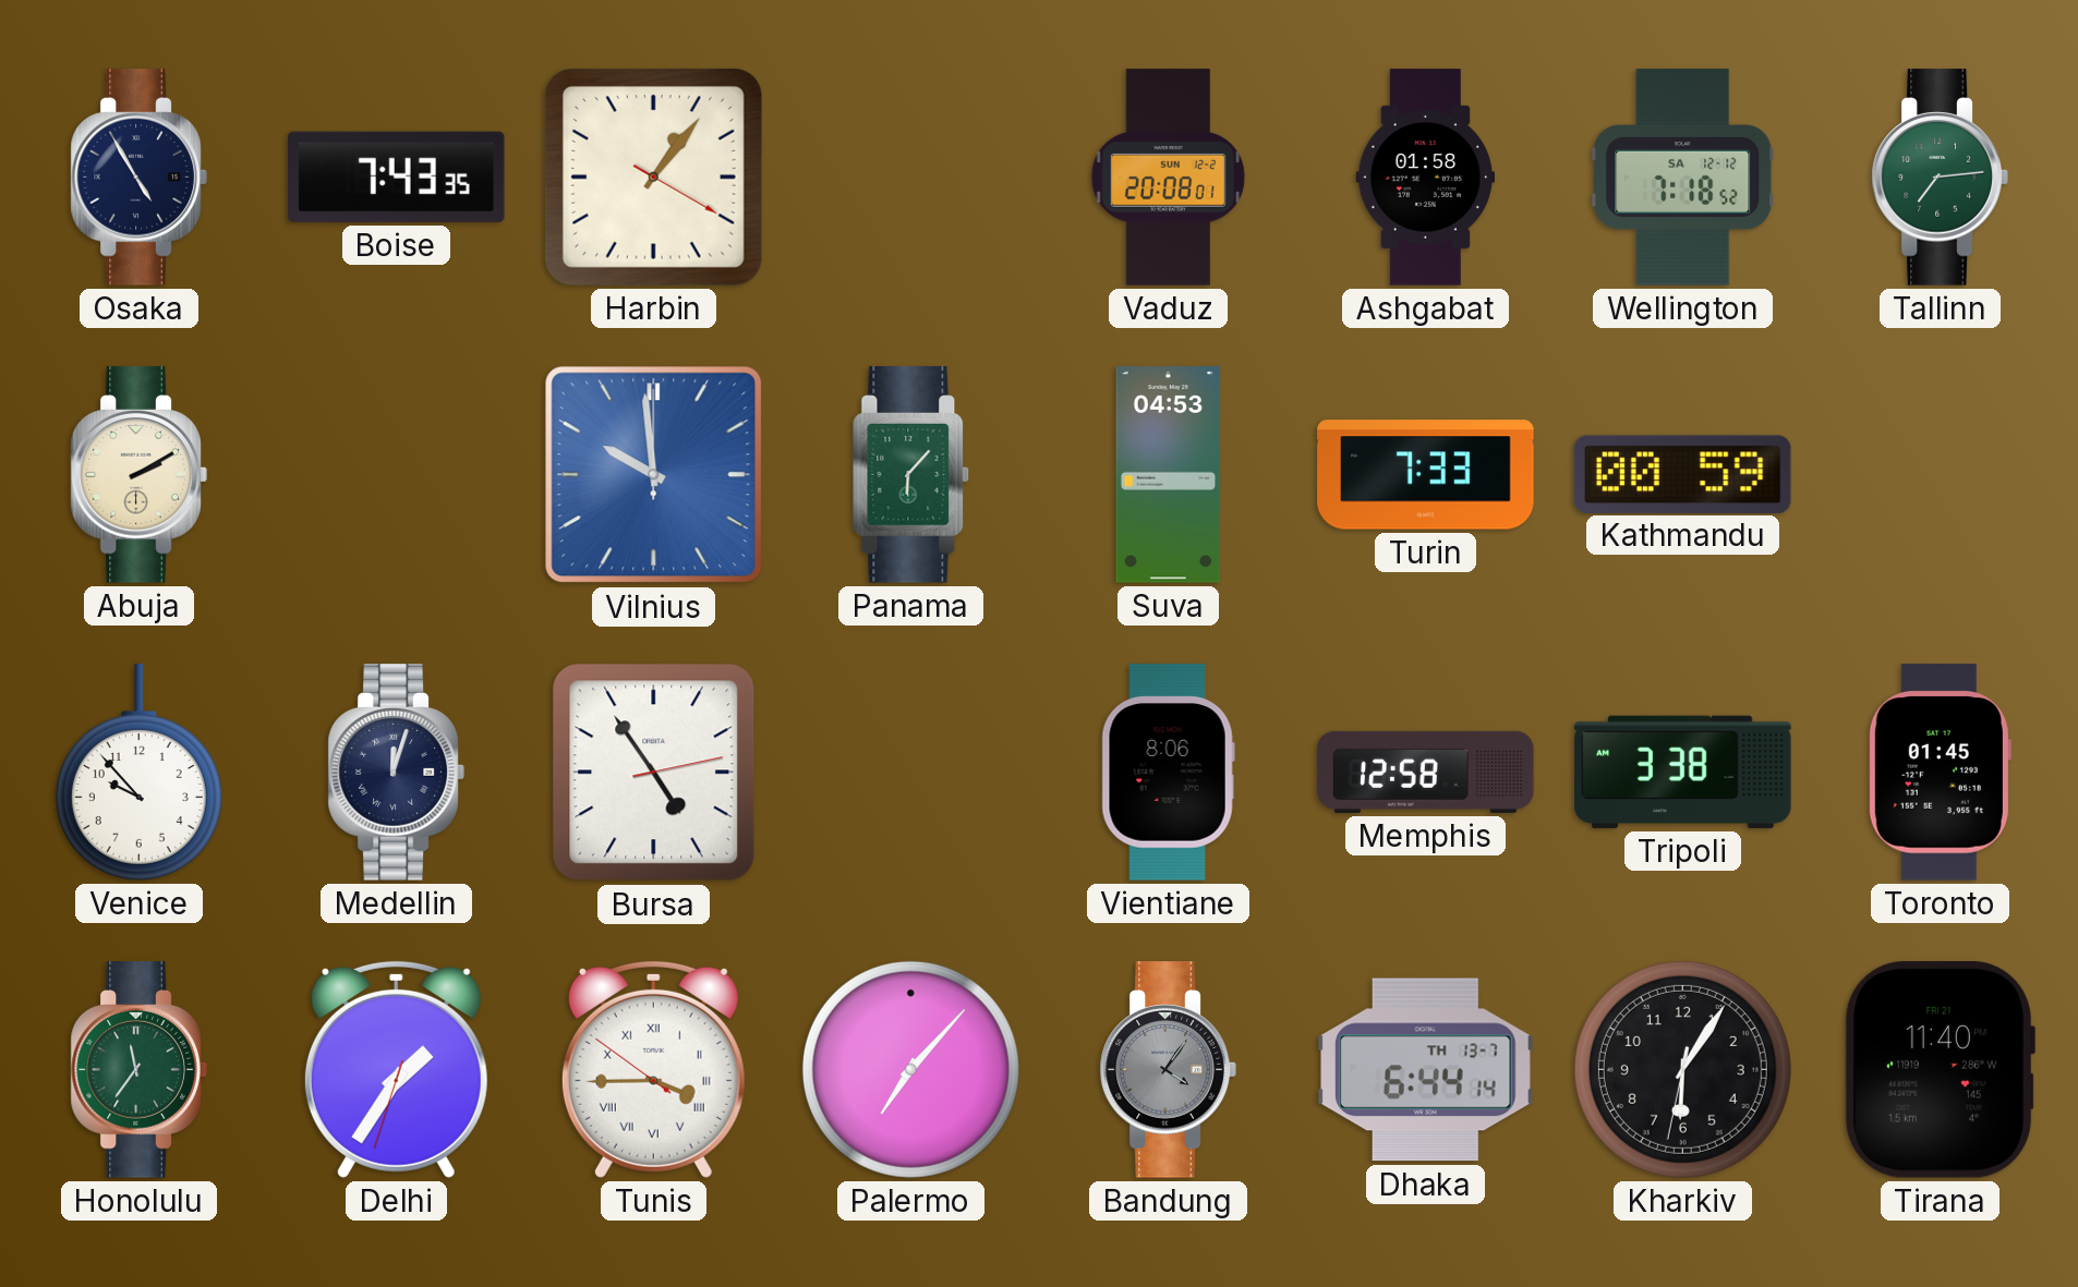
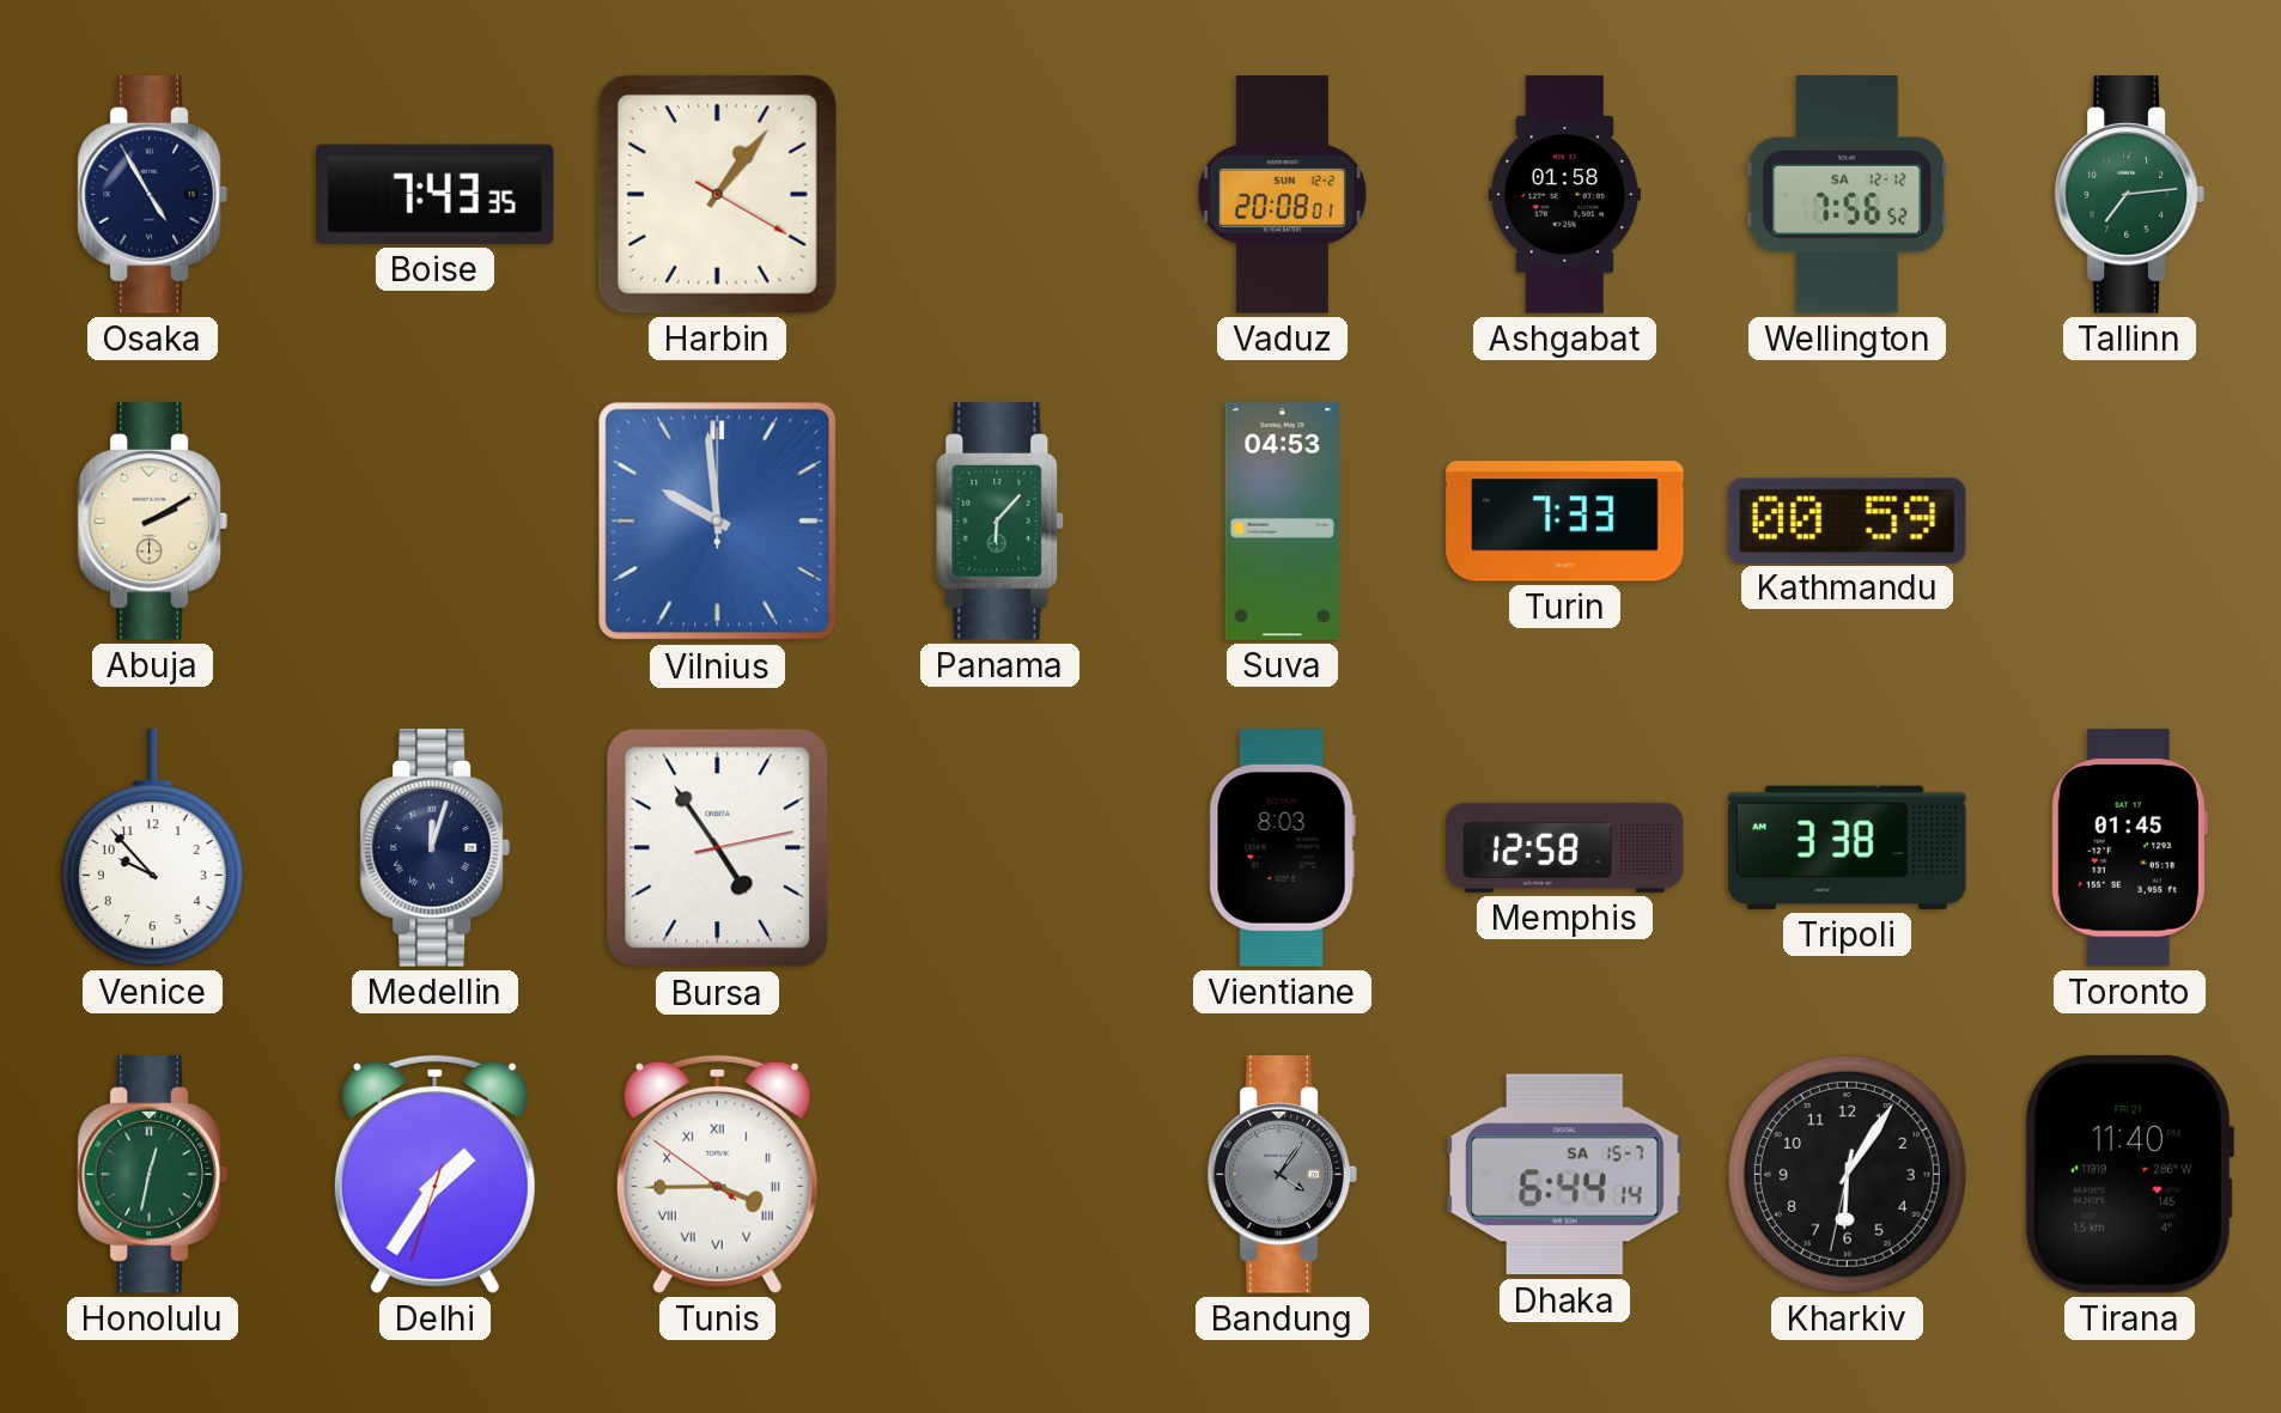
Wellington: 7:18 -> 7:56 (1848, 195)
Vientiane: 8:06 -> 8:03 (1282, 848)
Honolulu: 11:36 -> 12:32 (152, 1175)
Palermo: 7:07 -> none (910, 1069)
Dhaka date: TH 13-7 -> SA 15-7 (1565, 1175)
